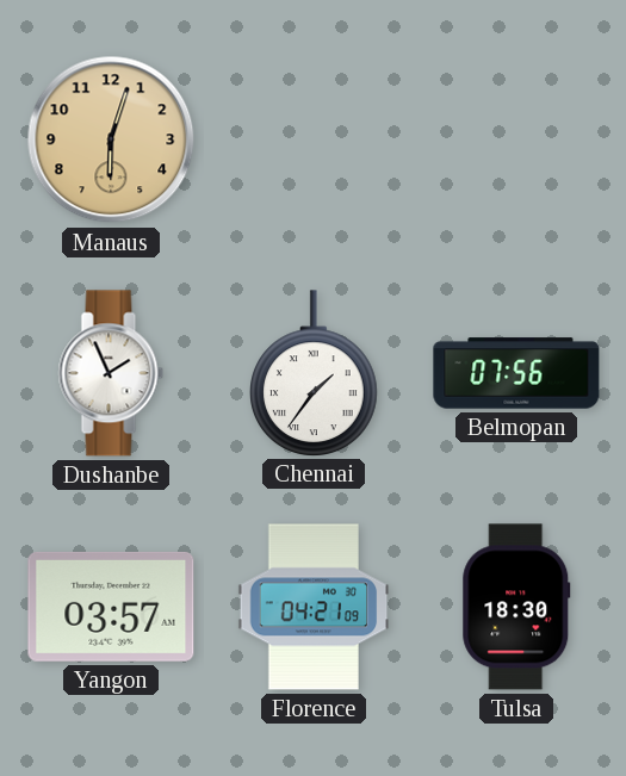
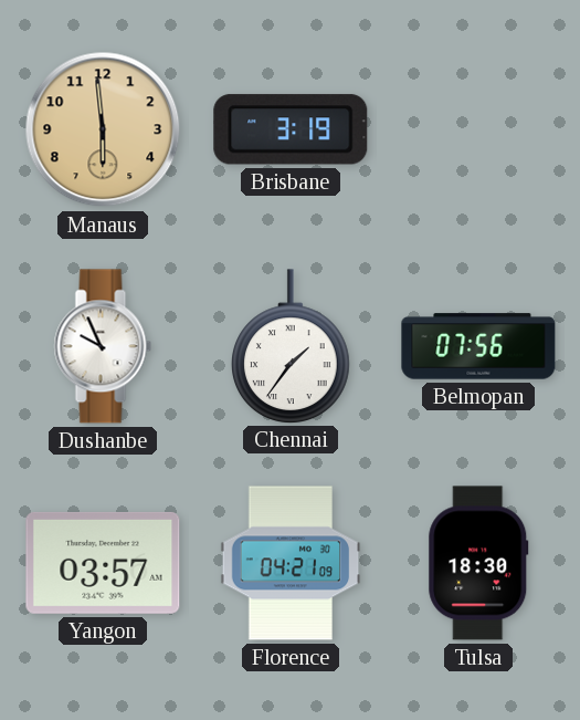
Manaus: 6:03 -> 5:59 (103, 129)
Brisbane: none -> 3:19 (291, 129)
Dushanbe: 1:56 -> 9:56 (103, 346)
